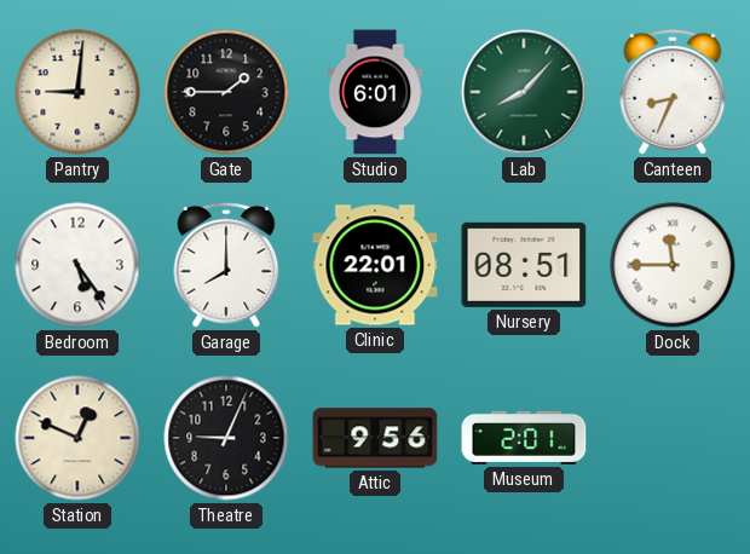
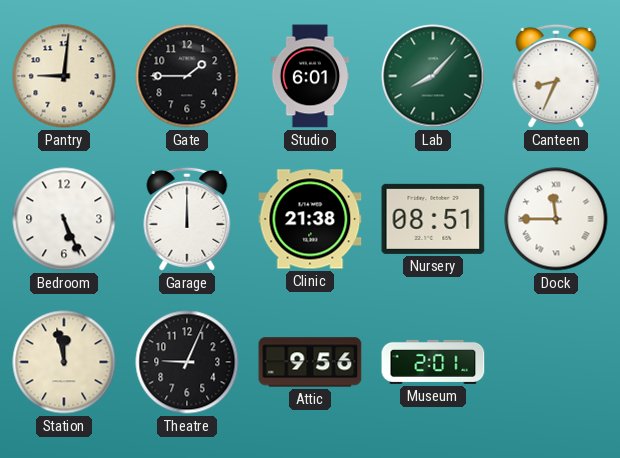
Bedroom: 5:24 -> 5:26 (64, 219)
Garage: 8:00 -> 12:00 (187, 219)
Clinic: 22:01 -> 21:38 (310, 219)
Station: 12:49 -> 11:58 (64, 362)
